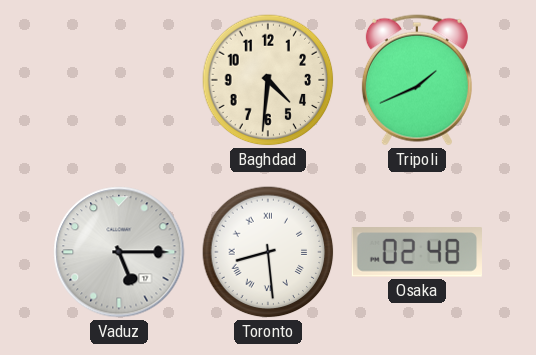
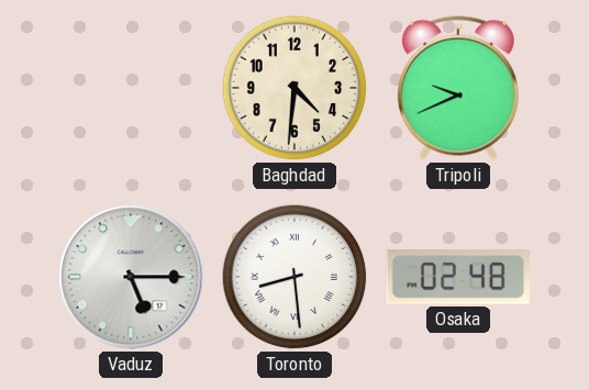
Tripoli: 1:41 -> 9:41 (458, 88)
